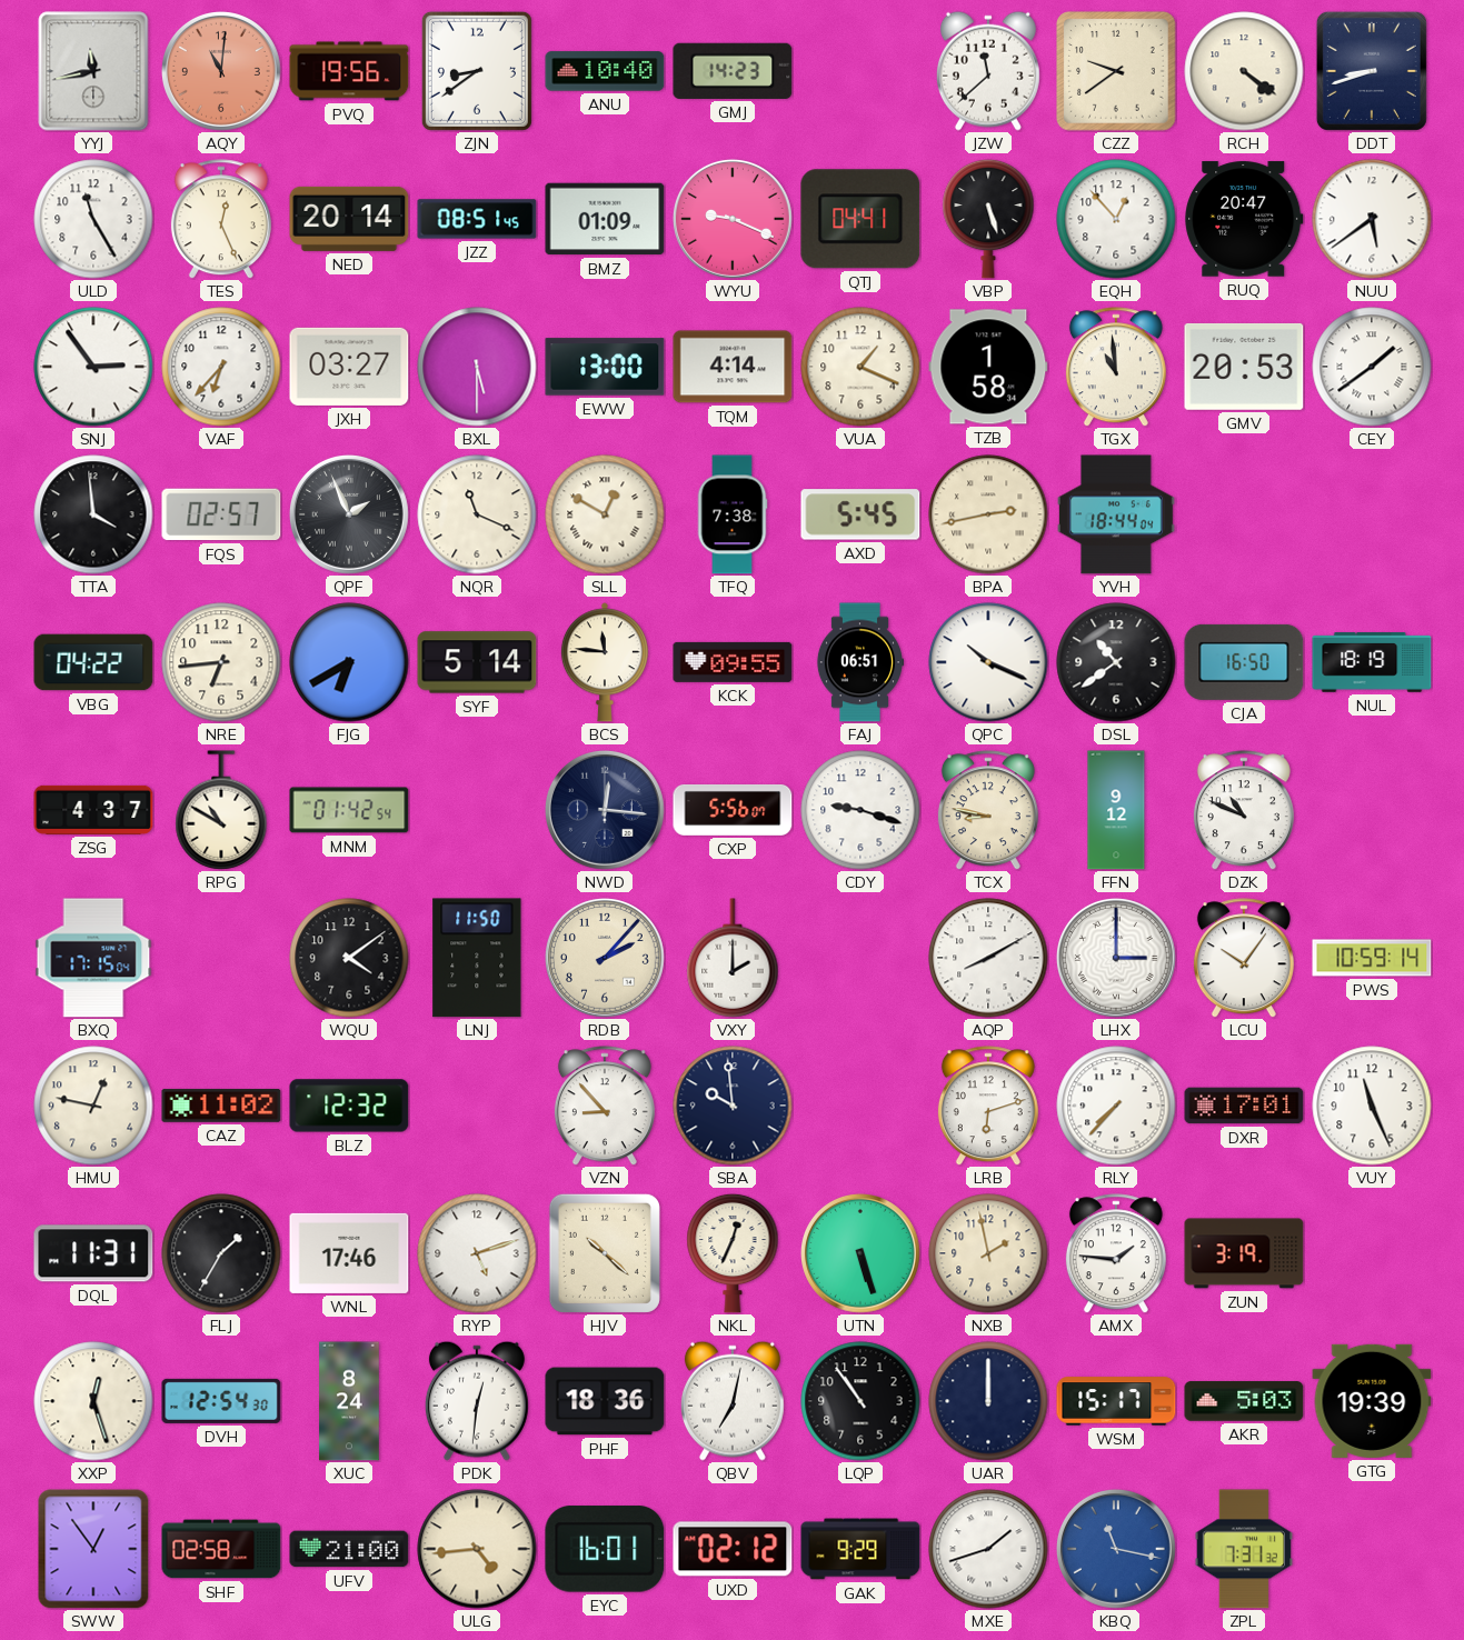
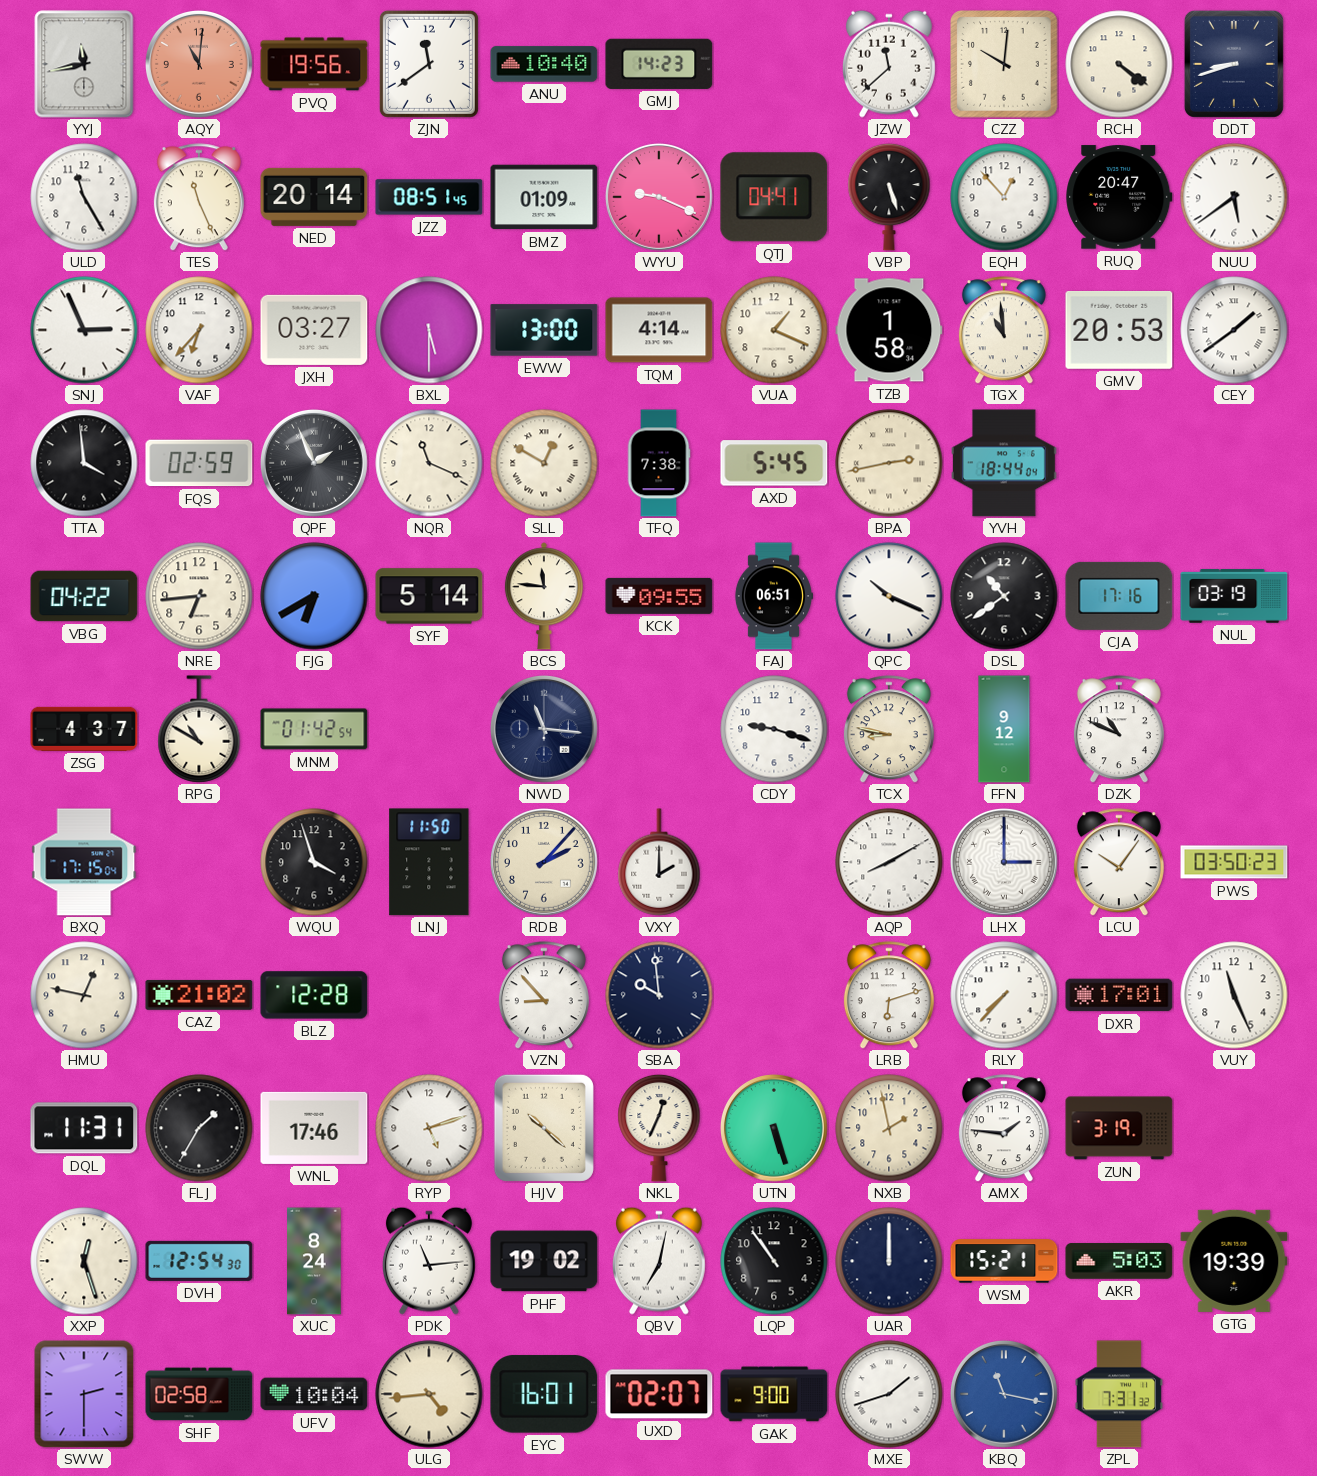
ZJN: 8:39 -> 11:39 (429, 64)
CZZ: 9:39 -> 10:01 (1005, 65)
TES: 12:26 -> 11:26 (199, 197)
SNJ: 2:54 -> 2:56 (84, 330)
FQS: 02:57 -> 02:59 (199, 463)
CJA: 16:50 -> 17:16 (1119, 596)
NUL: 18:19 -> 03:19 (1234, 596)
NWD: 12:16 -> 11:16 (544, 729)
CXP: 5:56 -> none (733, 810)
WQU: 4:09 -> 3:57 (314, 862)
PWS: 10:59 -> 03:50 (1234, 862)
CAZ: 11:02 -> 21:02 (199, 995)
BLZ: 12:32 -> 12:28 (314, 995)
PDK: 12:31 -> 11:14 (429, 1261)
PHF: 18:36 -> 19:02 (544, 1261)
WSM: 15:17 -> 15:21 (1004, 1261)
SWW: 12:54 -> 2:30 (84, 1394)
UFV: 21:00 -> 10:04 (314, 1394)
UXD: 02:12 -> 02:07 (659, 1394)
GAK: 9:29 -> 9:00 (774, 1394)
